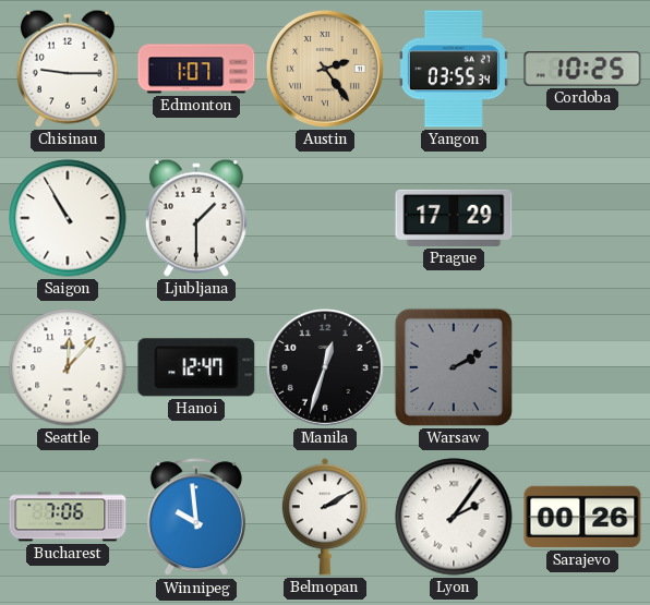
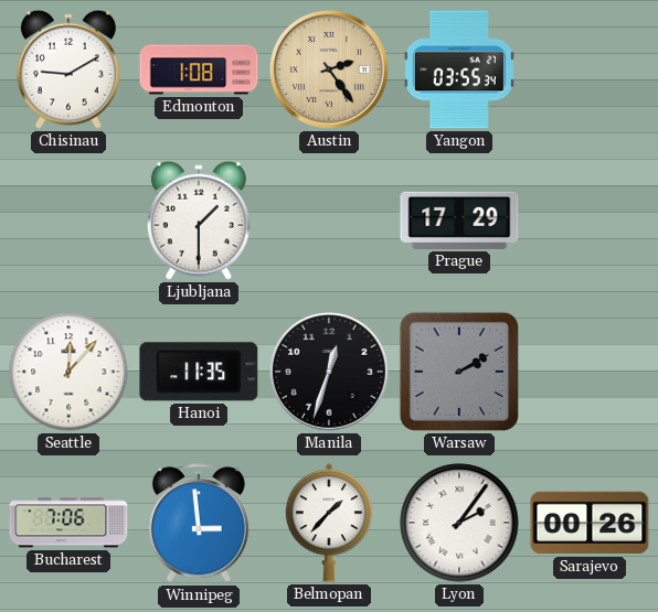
Chisinau: 9:15 -> 9:10 (68, 69)
Edmonton: 1:07 -> 1:08 (199, 69)
Cordoba: 10:25 -> none (582, 69)
Saigon: 10:55 -> none (68, 218)
Hanoi: 12:47 -> 11:35 (199, 372)
Winnipeg: 9:59 -> 2:59 (199, 524)
Belmopan: 2:10 -> 1:37 (329, 523)
